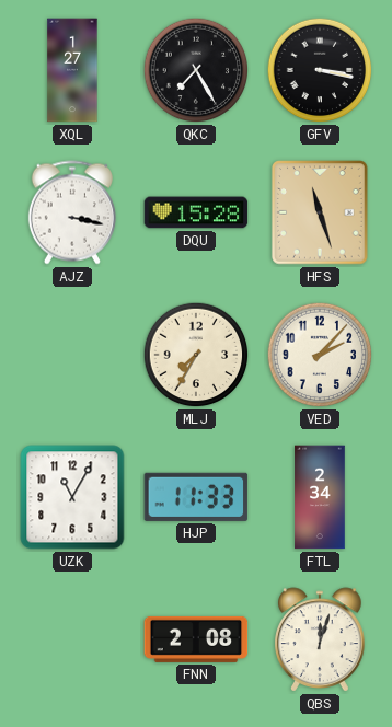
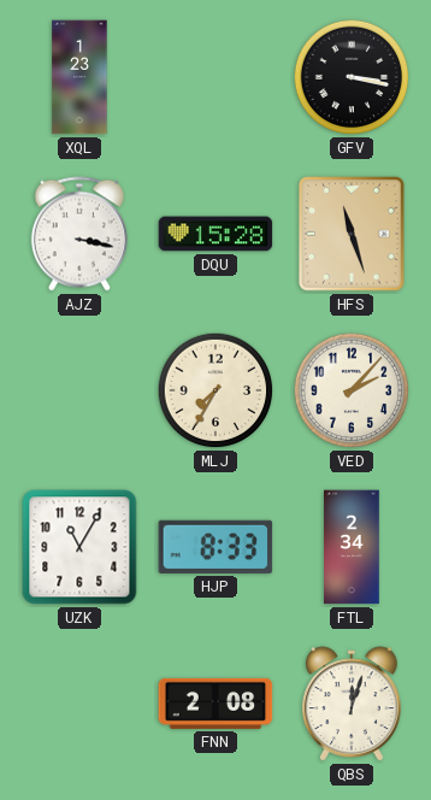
XQL: 1:27 -> 1:23 (79, 77)
QKC: 7:25 -> none (196, 70)
HJP: 11:33 -> 8:33 (215, 547)
